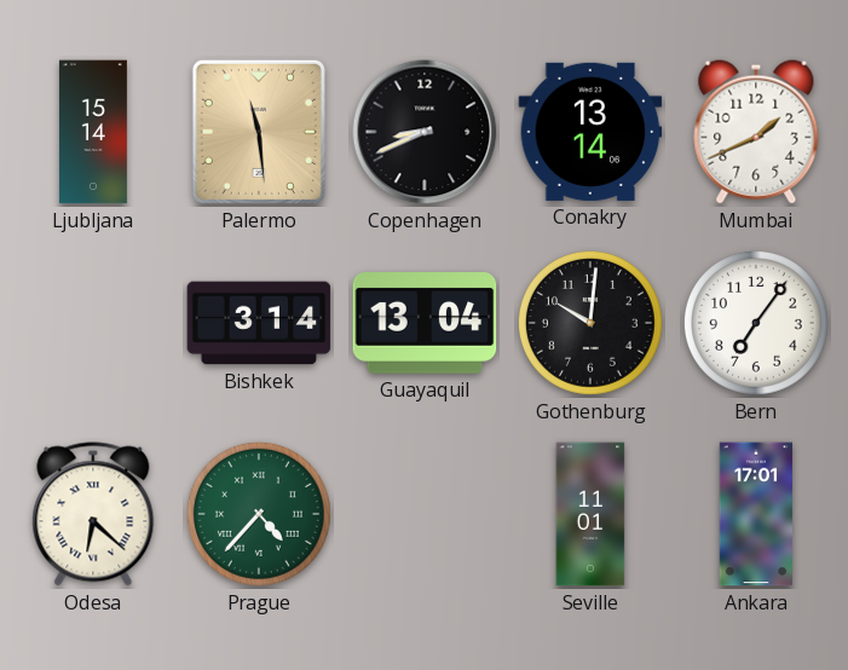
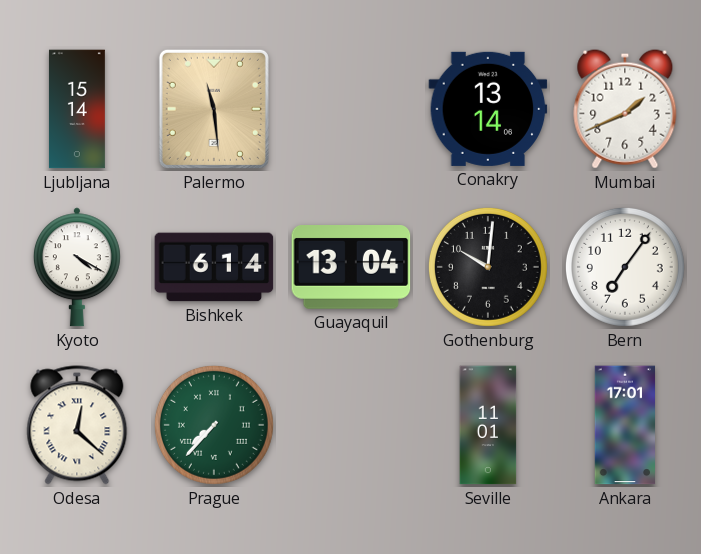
Copenhagen: 8:41 -> none (425, 132)
Kyoto: none -> 4:20 (77, 267)
Bishkek: 3:14 -> 6:14 (214, 267)
Odesa: 6:22 -> 12:22 (77, 425)
Prague: 4:37 -> 7:37 (214, 425)
